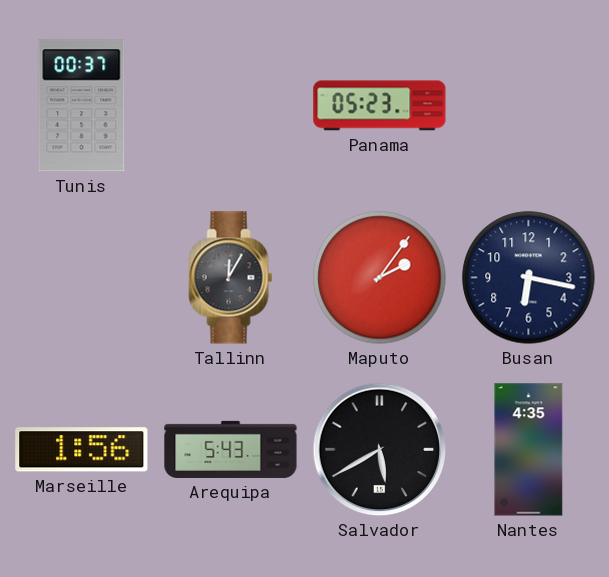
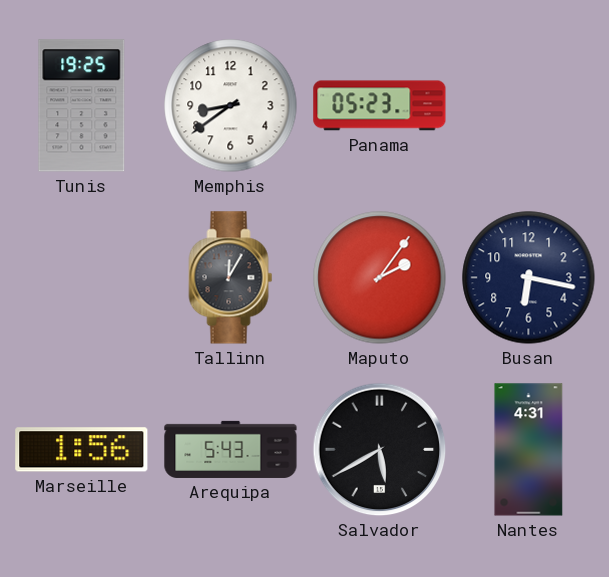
Tunis: 00:37 -> 19:25 (82, 106)
Memphis: none -> 8:39 (231, 106)
Nantes: 4:35 -> 4:31 (529, 450)
